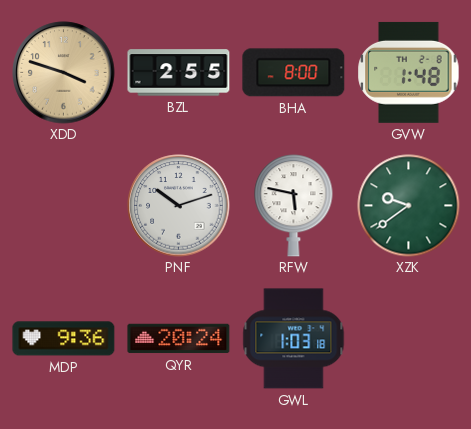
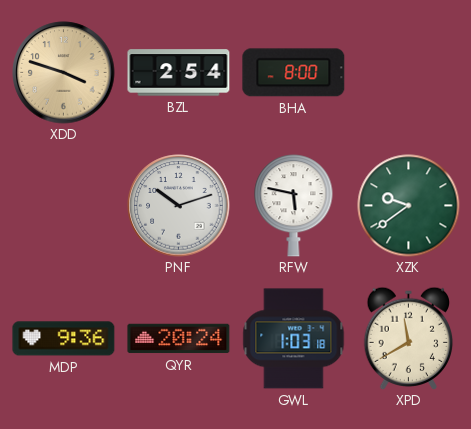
BZL: 2:55 -> 2:54 (179, 73)
GVW: 1:48 -> none (409, 72)
XPD: none -> 11:40 (409, 338)
